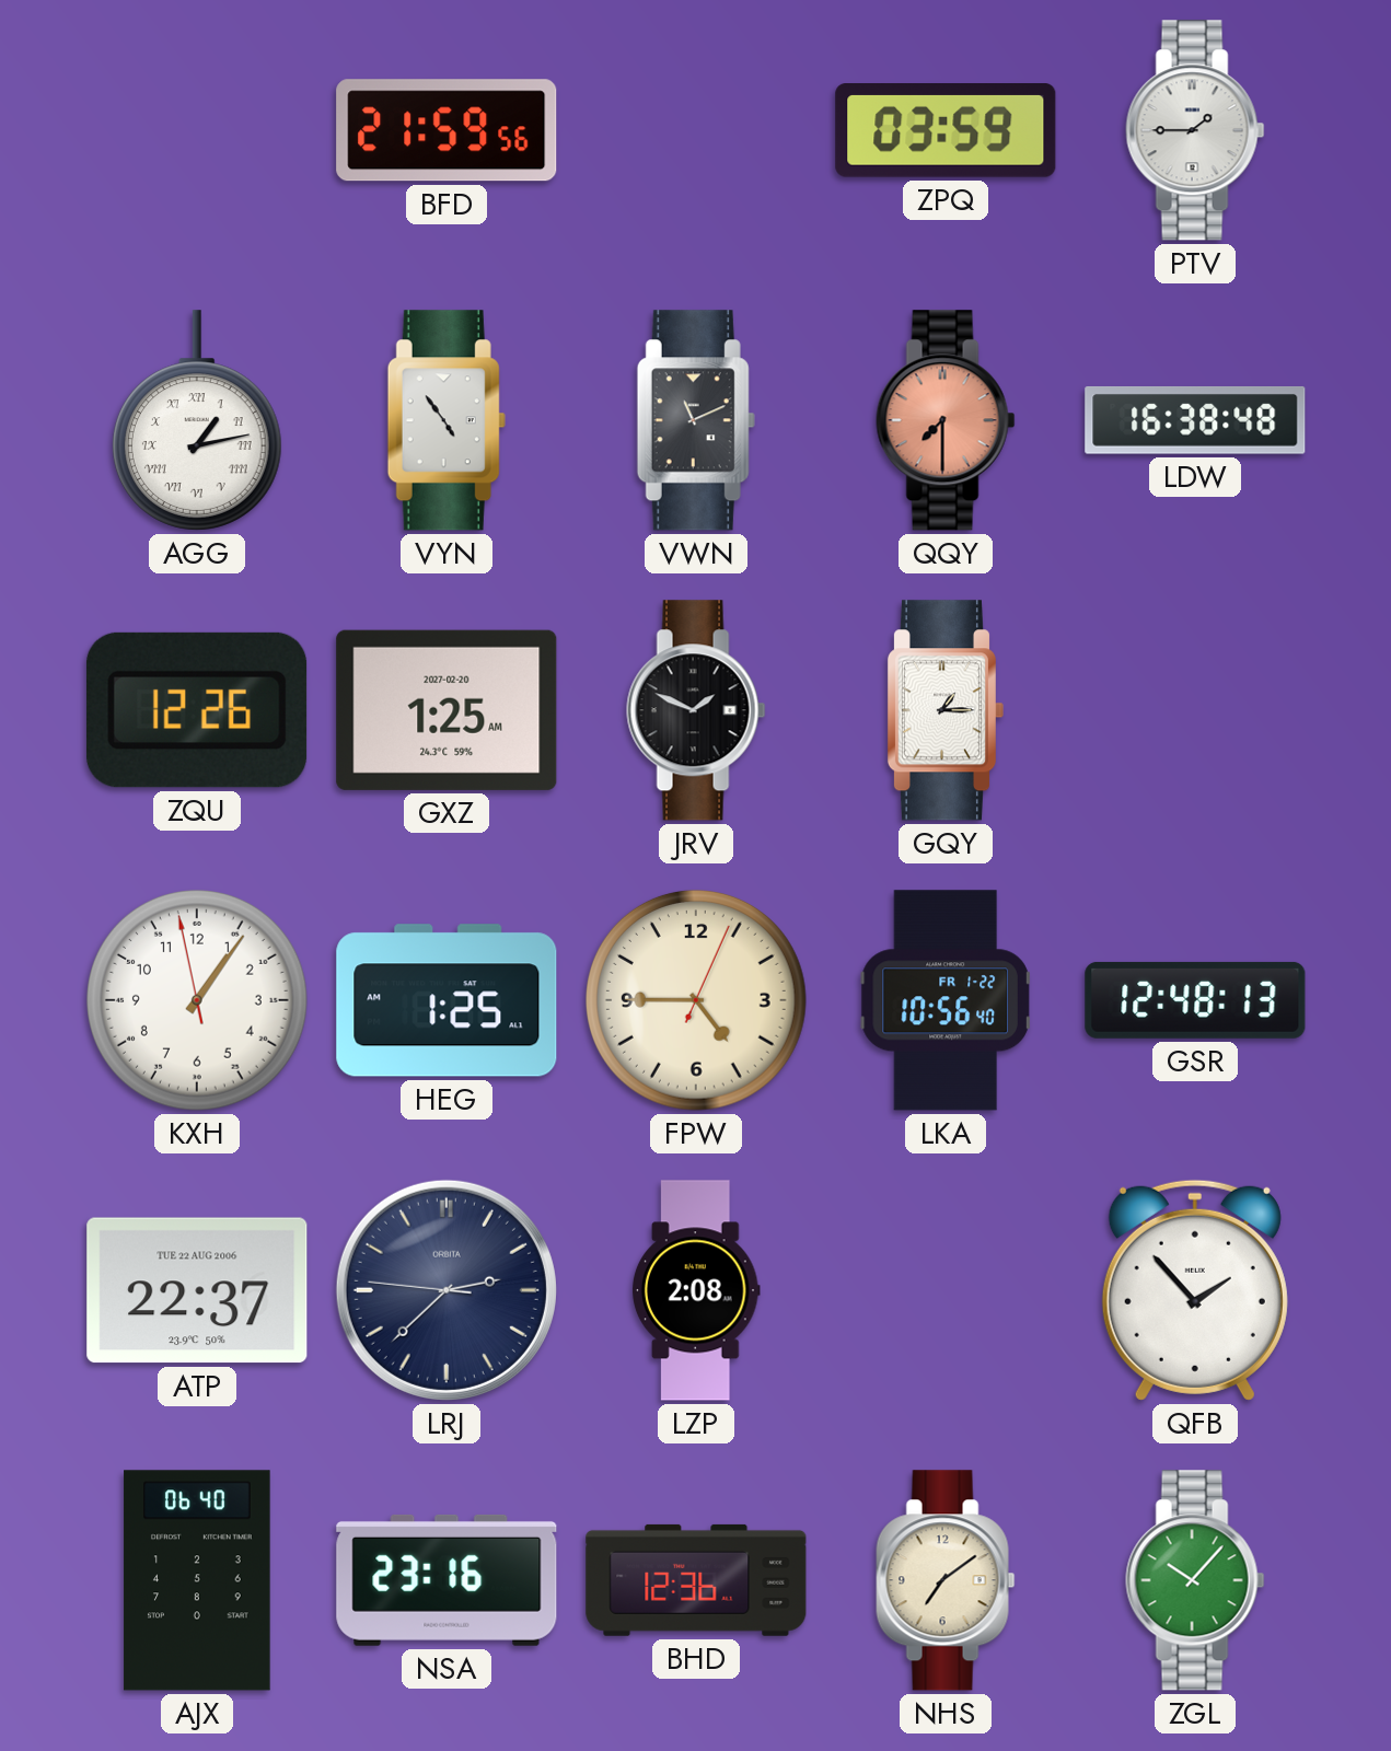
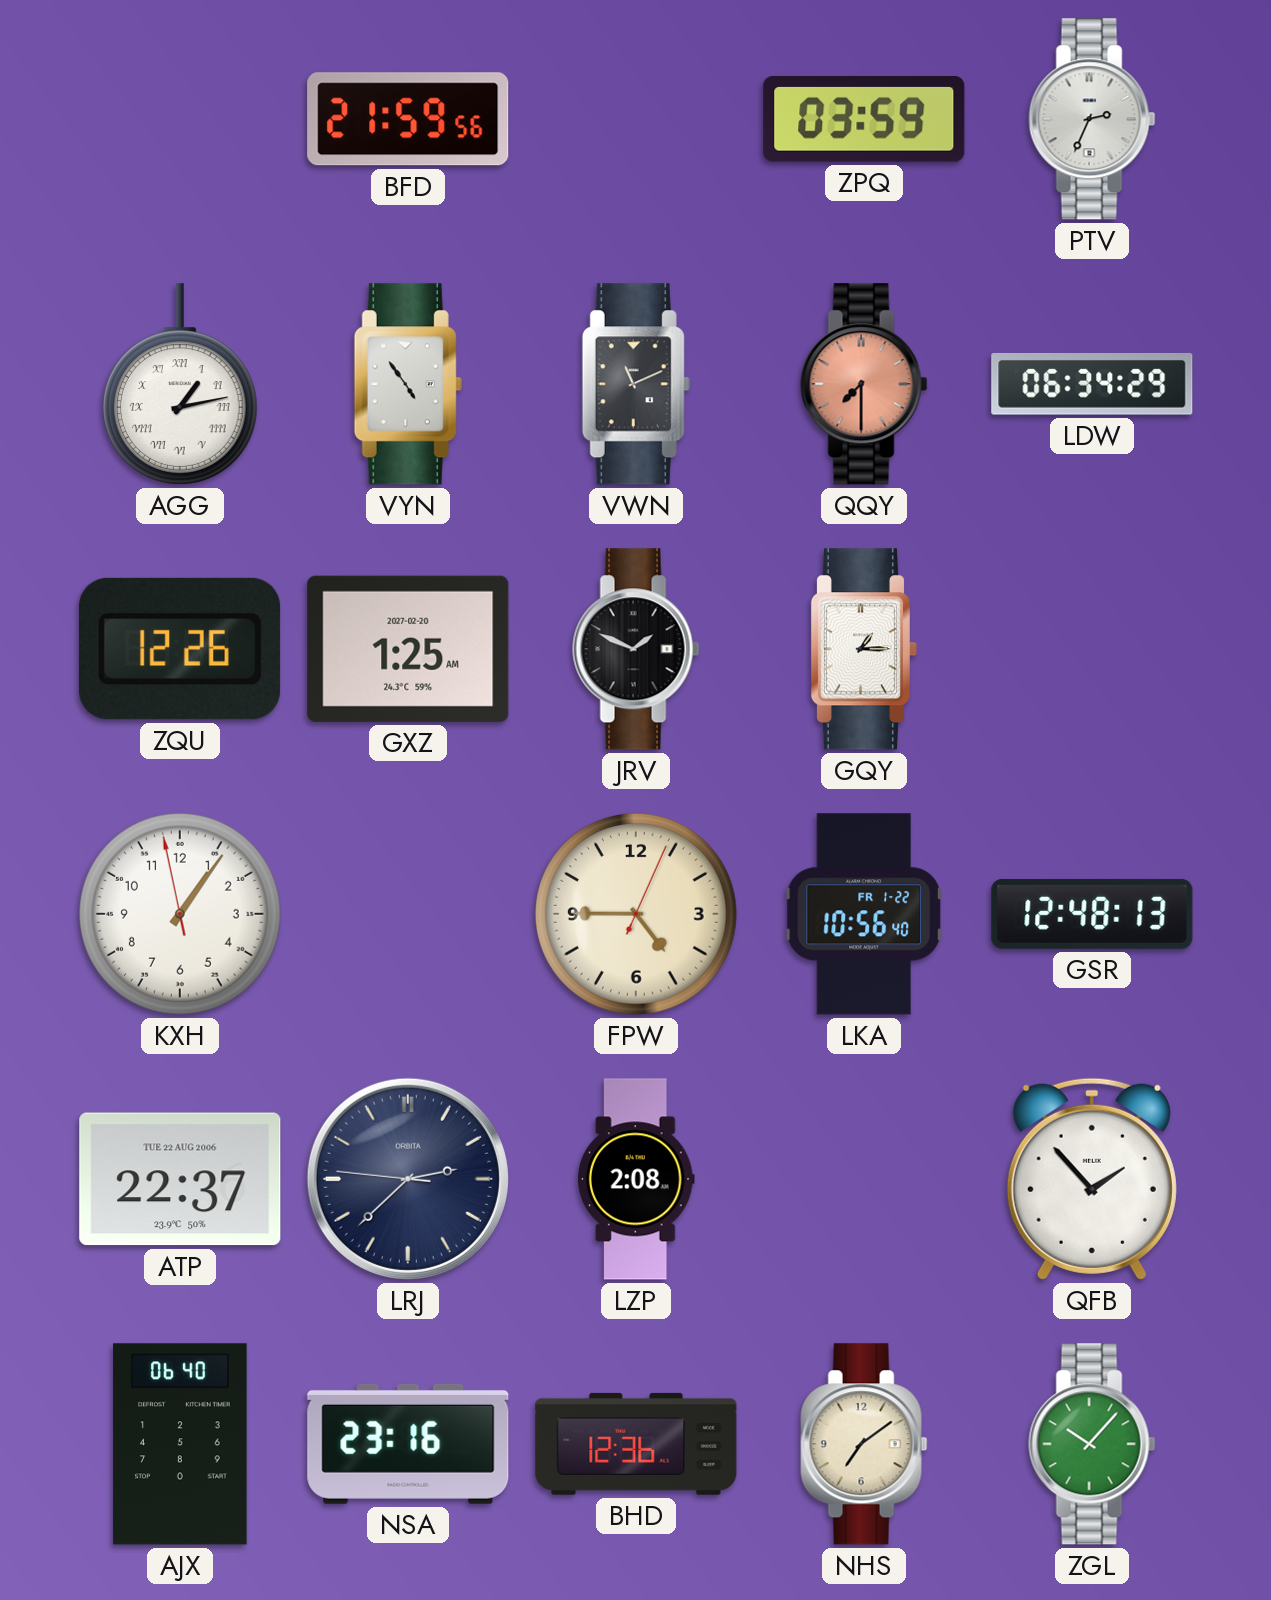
PTV: 1:45 -> 2:34 (1092, 119)
LDW: 16:38 -> 06:34 (1092, 384)
HEG: 1:25 -> none (447, 1000)
